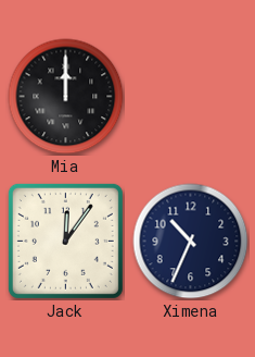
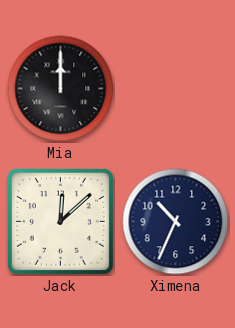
Jack: 12:06 -> 12:08 (60, 221)
